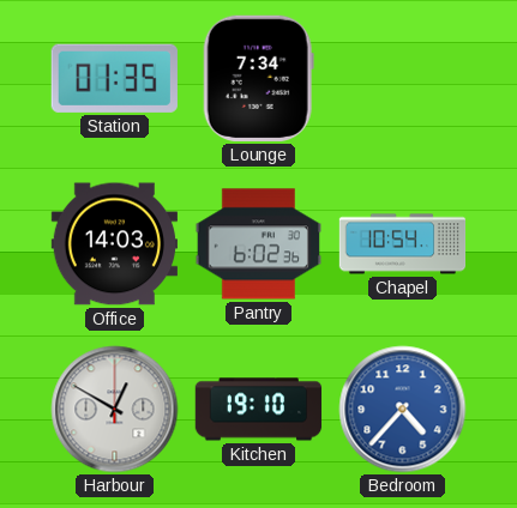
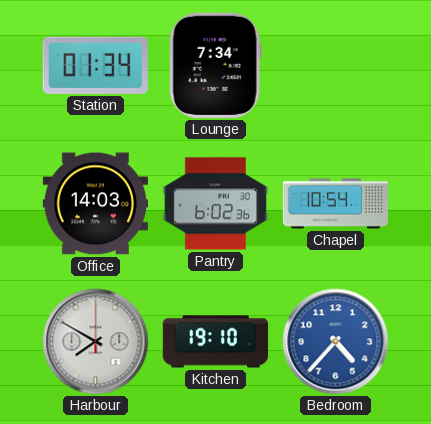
Station: 01:35 -> 01:34 (95, 65)
Harbour: 12:50 -> 7:50 (96, 342)
